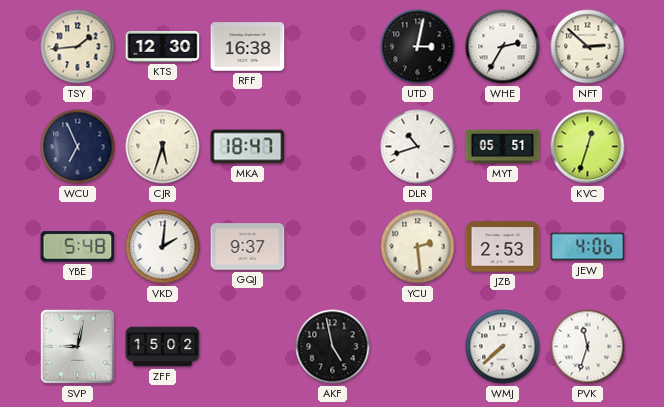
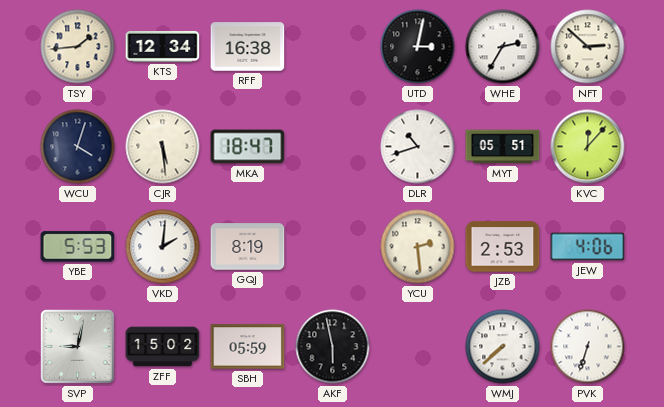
KTS: 12:30 -> 12:34 (163, 46)
WCU: 6:56 -> 4:03 (78, 147)
CJR: 5:33 -> 5:29 (163, 147)
KVC: 12:33 -> 12:07 (588, 147)
YBE: 5:48 -> 5:53 (78, 247)
GQJ: 9:37 -> 8:19 (248, 247)
SBH: none -> 05:59 (248, 347)
AKF: 4:58 -> 5:58 (333, 347)
PVK: 11:33 -> 6:33 (588, 347)
